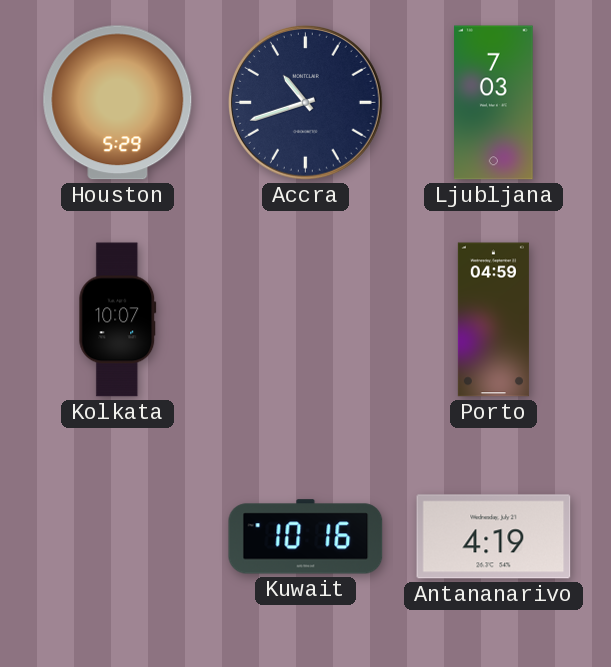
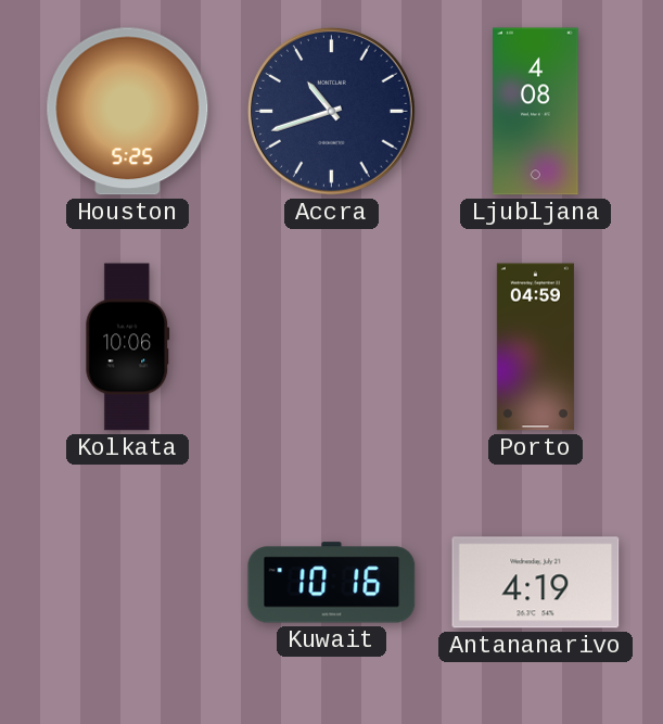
Houston: 5:29 -> 5:25 (128, 112)
Ljubljana: 7:03 -> 4:08 (536, 112)
Kolkata: 10:07 -> 10:06 (128, 347)
